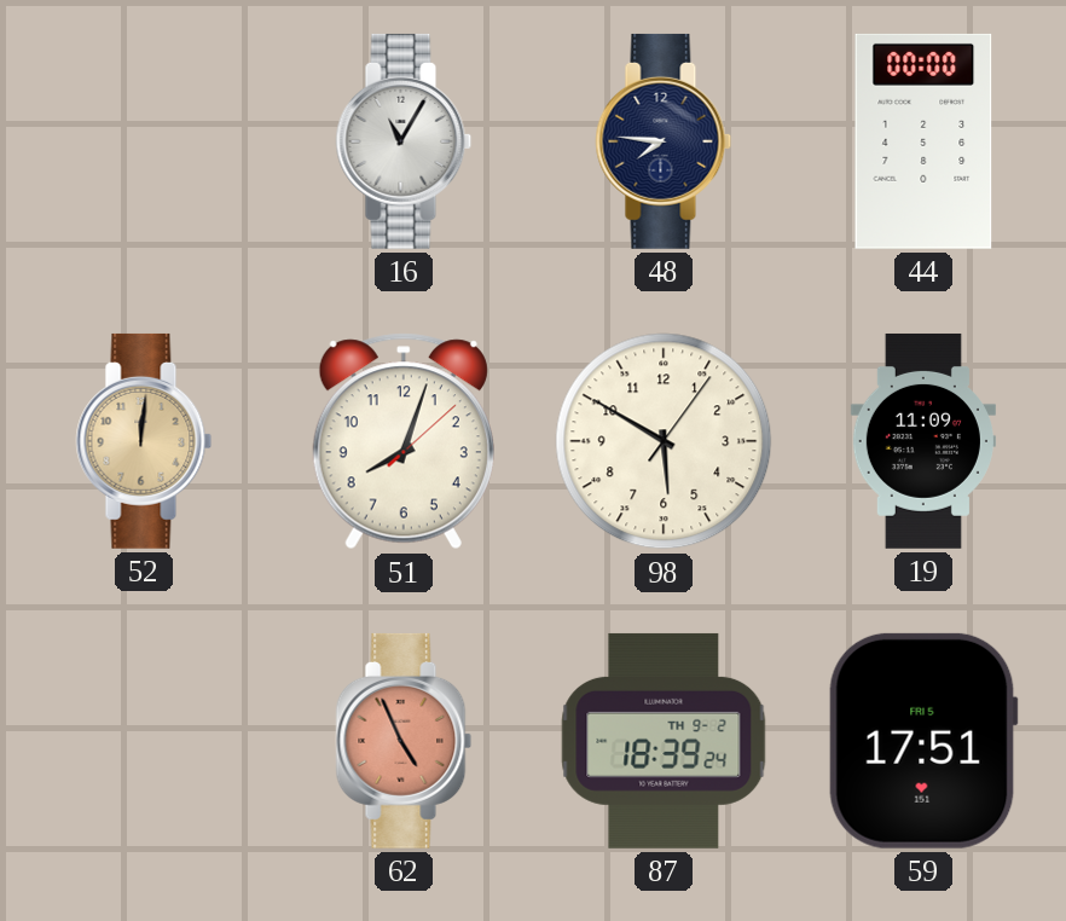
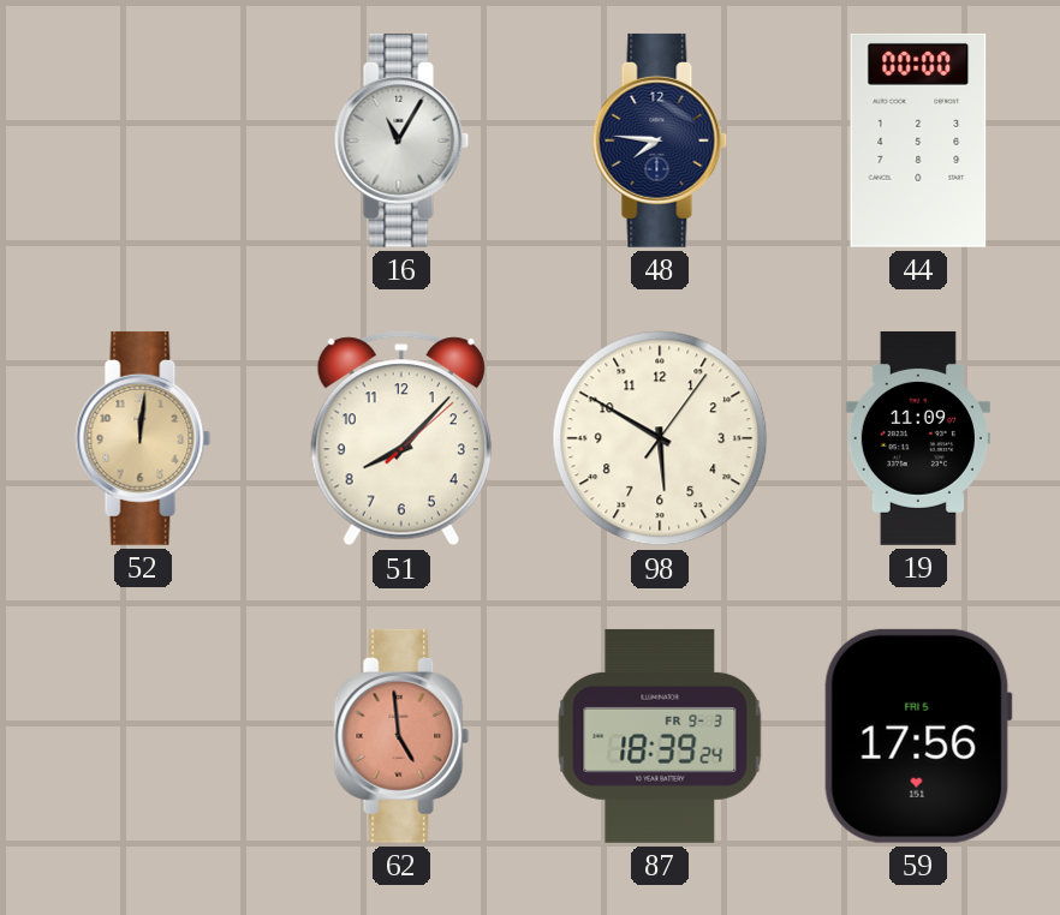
51: 8:03 -> 8:07 (401, 438)
62: 4:56 -> 4:59 (401, 736)
87 date: TH 9-2 -> FR 9-3 (660, 736)
59: 17:51 -> 17:56 (918, 736)
